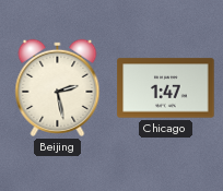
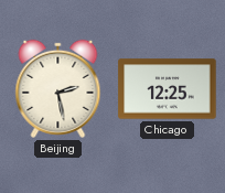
Chicago: 1:47 -> 12:25 (168, 89)
